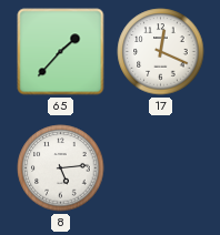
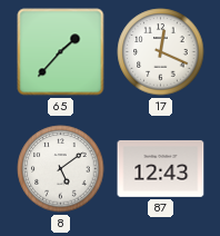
8: 5:14 -> 5:09 (61, 169)
87: none -> 12:43 (161, 168)
